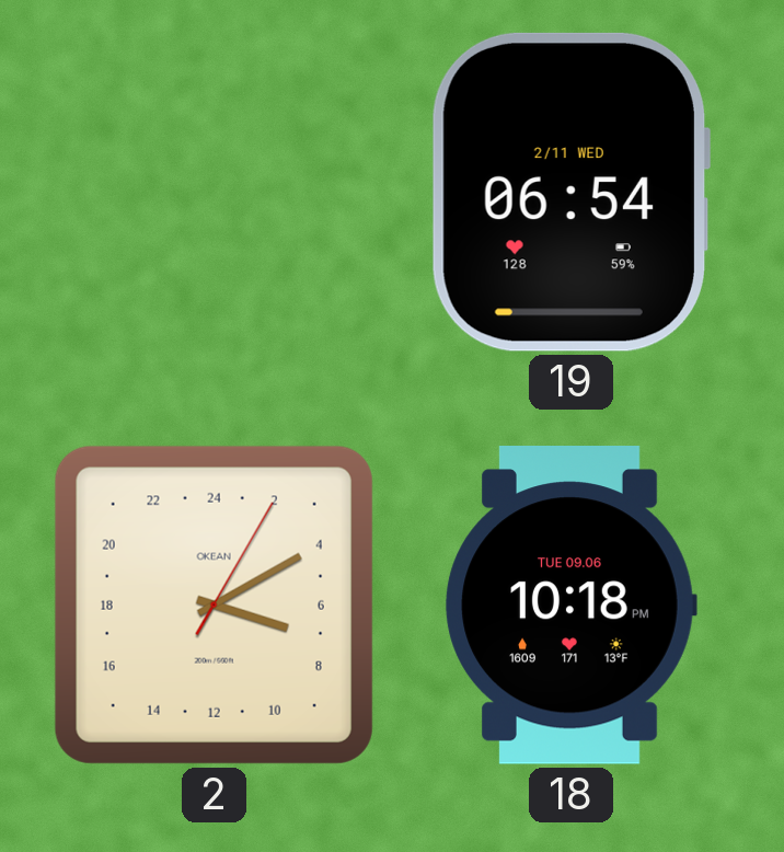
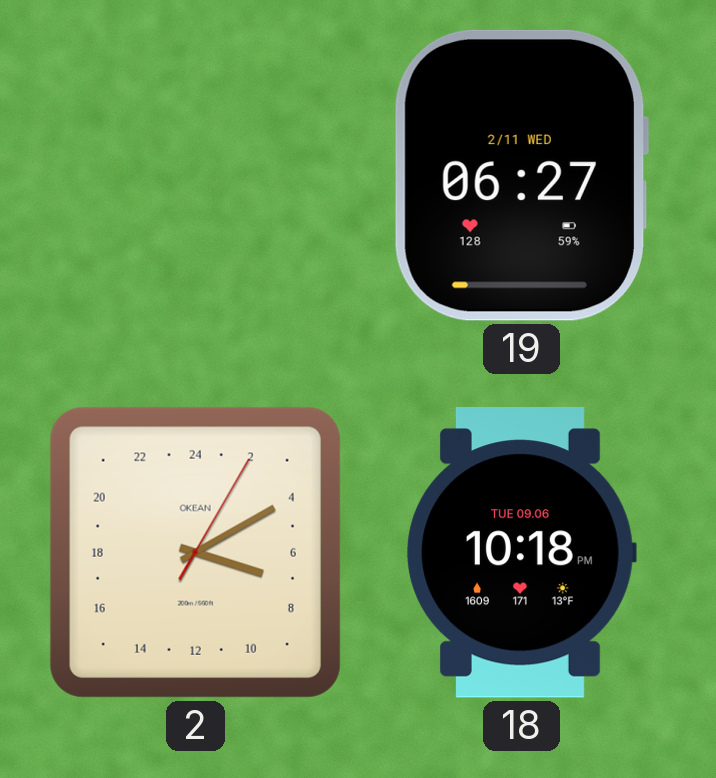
19: 06:54 -> 06:27 (521, 175)
